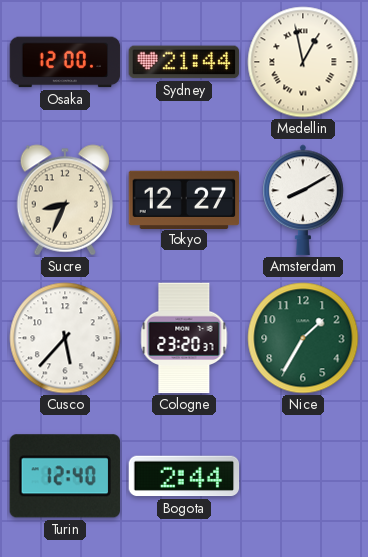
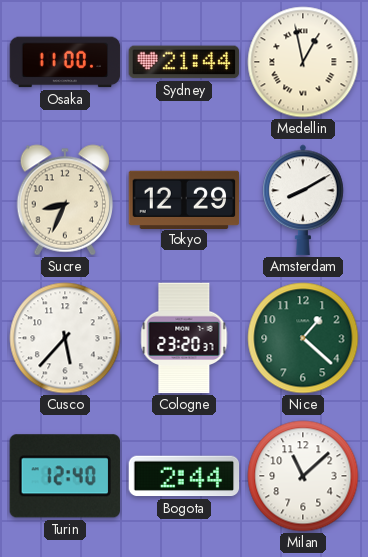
Osaka: 12:00 -> 11:00 (65, 62)
Tokyo: 12:27 -> 12:29 (184, 199)
Nice: 1:35 -> 1:22 (303, 338)
Milan: none -> 11:08 (303, 476)
